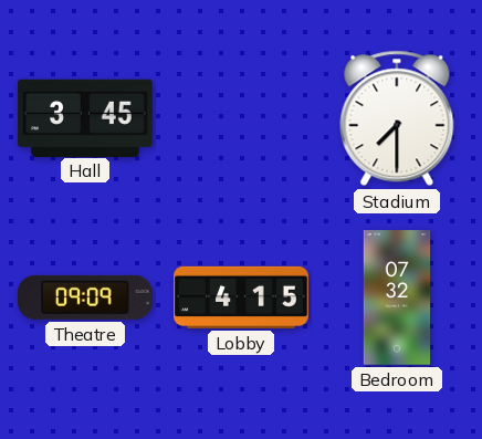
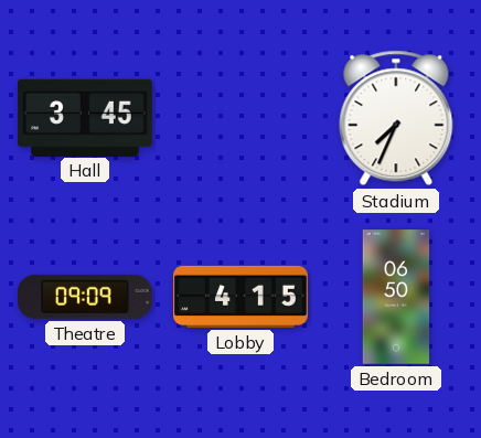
Stadium: 7:30 -> 7:34 (396, 118)
Bedroom: 07:32 -> 06:50 (396, 297)
